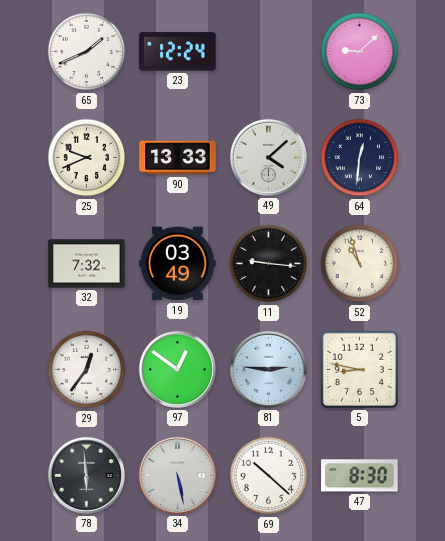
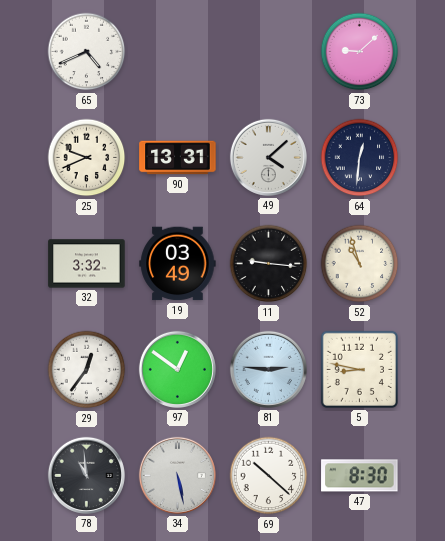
65: 1:41 -> 4:41 (87, 52)
23: 12:24 -> none (178, 52)
90: 13:33 -> 13:31 (178, 158)
32: 7:32 -> 3:32 (87, 264)
78: 5:59 -> 10:59 (86, 475)
